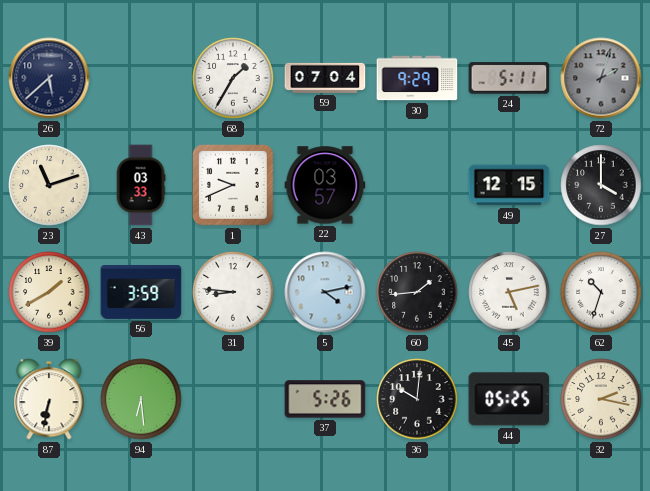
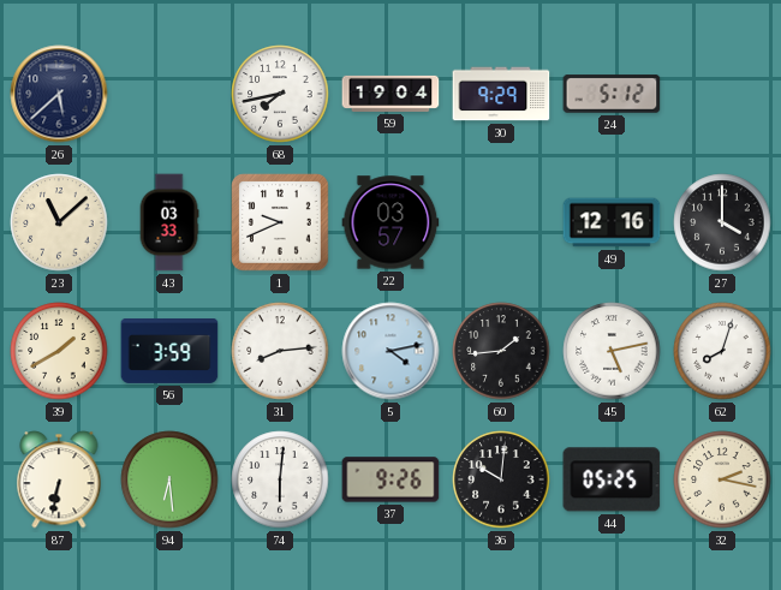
68: 1:35 -> 7:43 (280, 94)
59: 07:04 -> 19:04 (390, 94)
24: 5:11 -> 5:12 (612, 94)
72: 2:03 -> none (601, 78)
23: 11:12 -> 11:08 (59, 222)
49: 12:15 -> 12:16 (612, 222)
31: 8:46 -> 8:14 (280, 351)
62: 10:33 -> 8:03 (722, 351)
74: none -> 6:01 (280, 479)
37: 5:26 -> 9:26 (390, 479)
